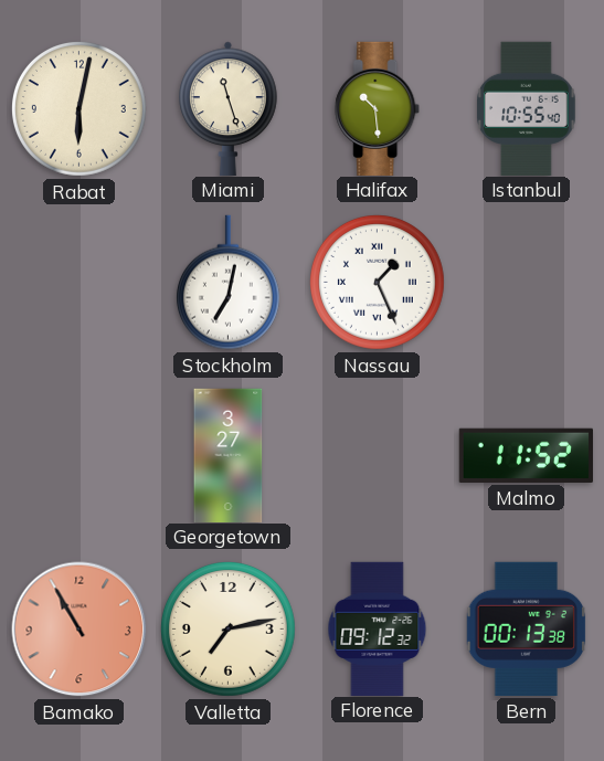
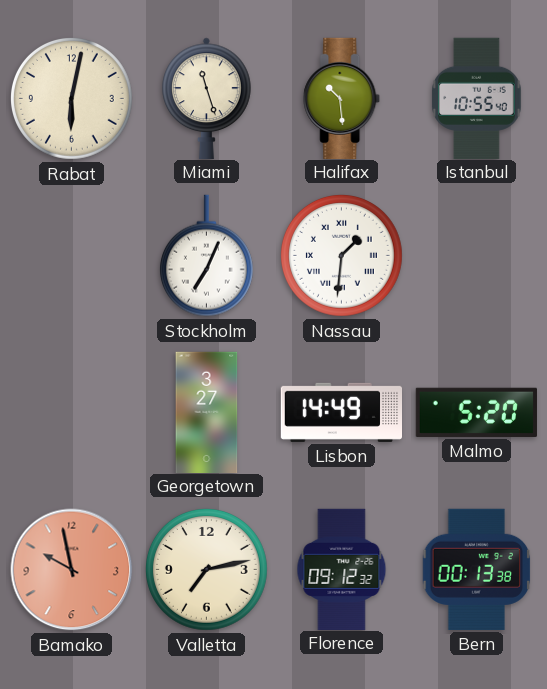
Stockholm: 7:02 -> 7:04 (206, 256)
Nassau: 1:26 -> 1:31 (342, 256)
Lisbon: none -> 14:49 (341, 412)
Malmo: 11:52 -> 5:20 (476, 412)
Bamako: 10:55 -> 9:58 (72, 570)
